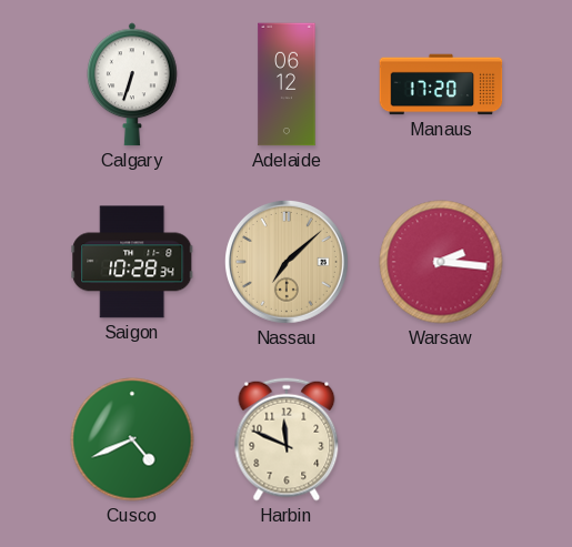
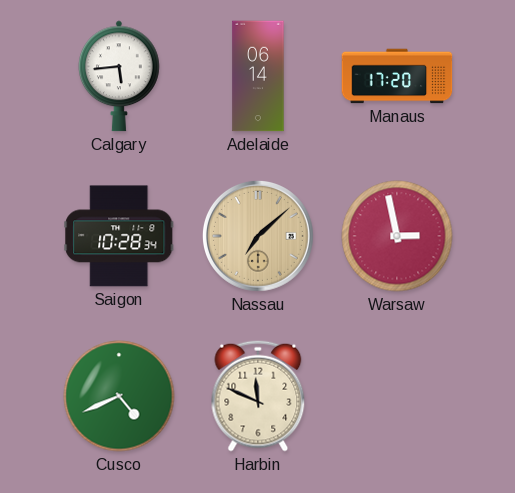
Calgary: 6:33 -> 5:44 (120, 76)
Adelaide: 06:12 -> 06:14 (258, 76)
Warsaw: 2:16 -> 2:58 (397, 236)
